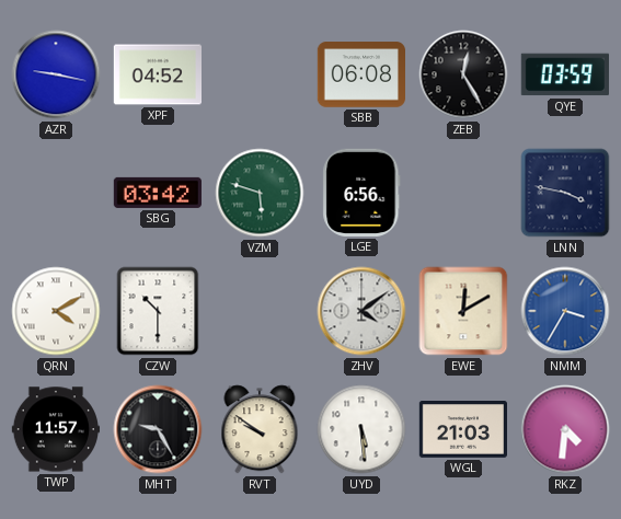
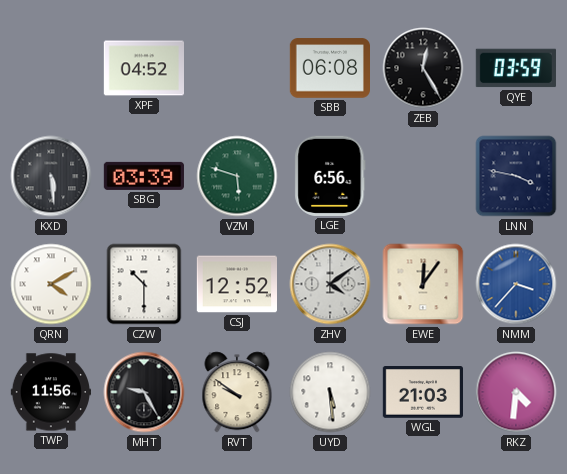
AZR: 9:17 -> none (56, 74)
KXD: none -> 5:29 (51, 176)
SBG: 03:42 -> 03:39 (144, 176)
CSJ: none -> 12:52 (236, 284)
EWE: 12:10 -> 12:06 (423, 284)
NMM: 3:35 -> 3:37 (516, 284)
TWP: 11:57 -> 11:56 (50, 392)
